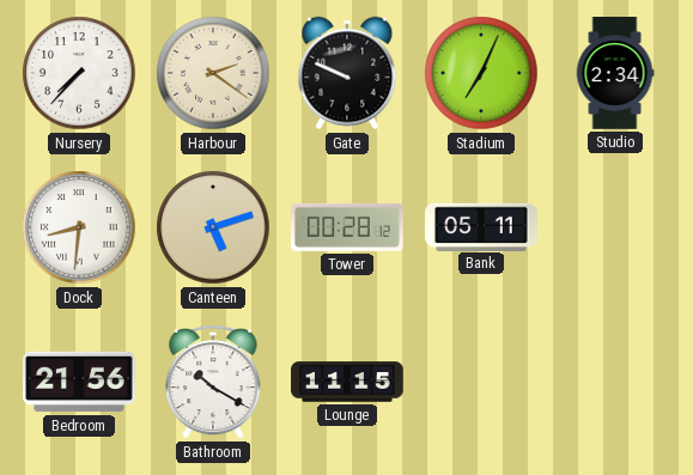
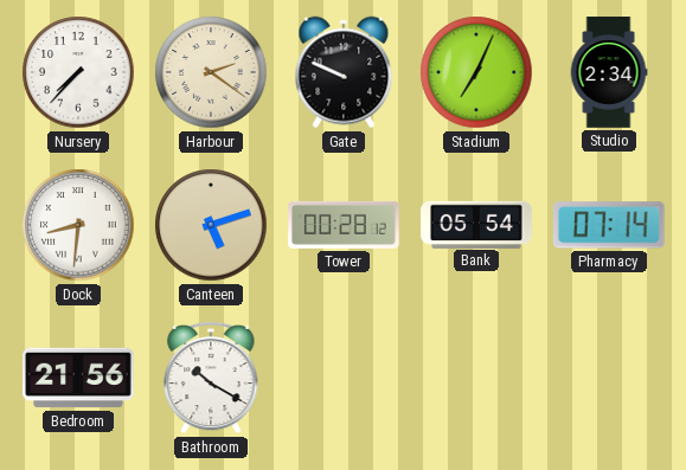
Bank: 05:11 -> 05:54 (476, 224)
Pharmacy: none -> 07:14 (609, 225)
Lounge: 11:15 -> none (347, 382)
